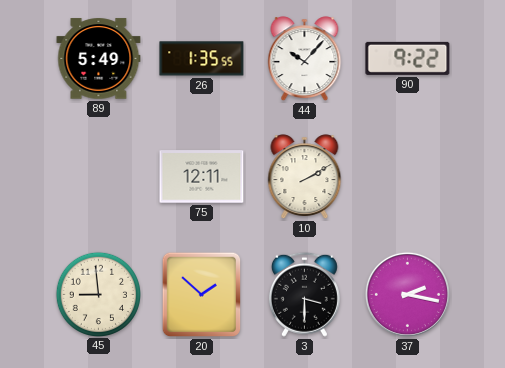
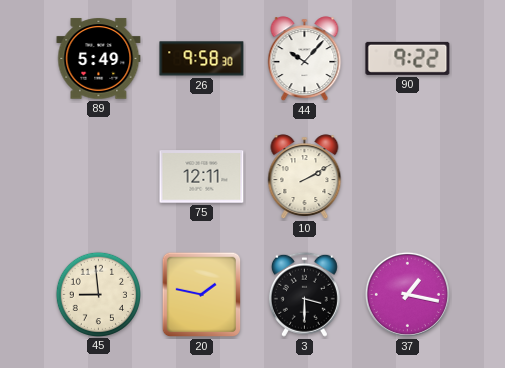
26: 1:35 -> 9:58 (202, 59)
20: 1:52 -> 1:47 (202, 295)
37: 2:17 -> 1:17 (407, 294)
